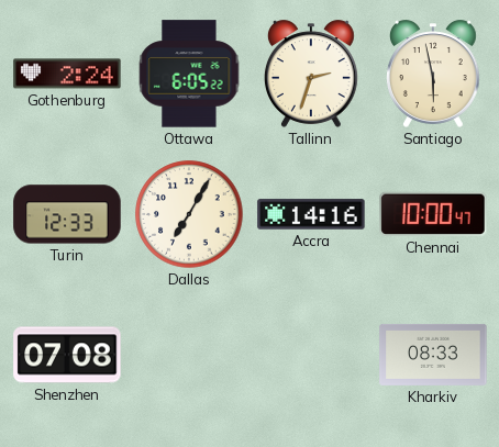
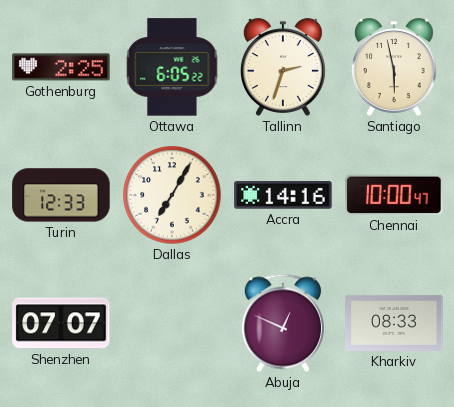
Gothenburg: 2:24 -> 2:25 (61, 67)
Shenzhen: 07:08 -> 07:07 (61, 323)
Abuja: none -> 12:49 (283, 323)
